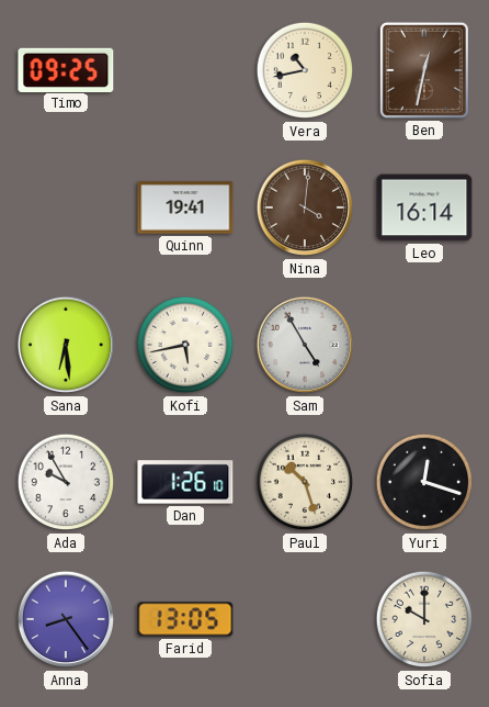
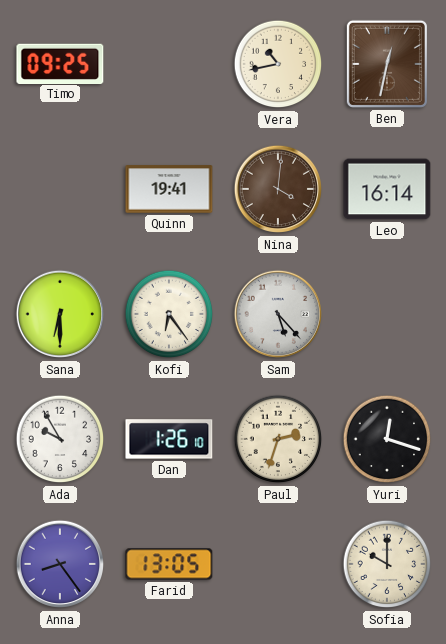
Sana: 6:29 -> 6:30 (60, 314)
Kofi: 5:43 -> 6:24 (169, 314)
Sam: 4:55 -> 5:23 (278, 314)
Paul: 10:27 -> 2:33 (278, 439)
